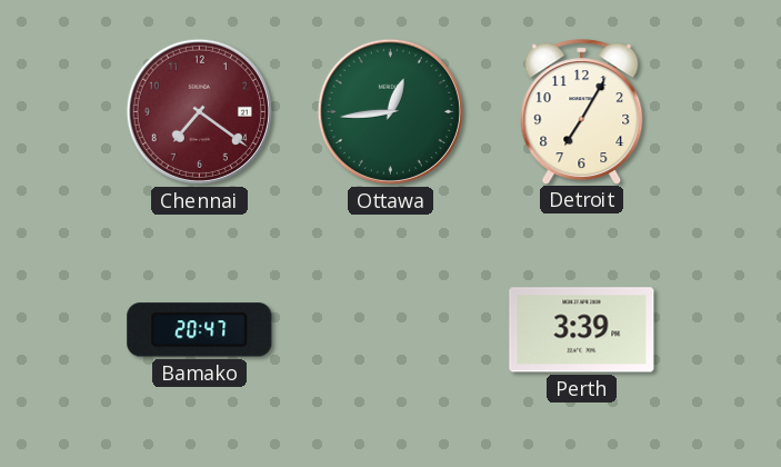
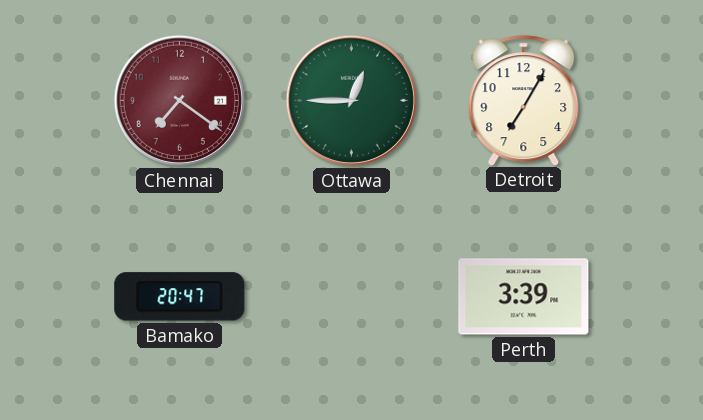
Ottawa: 12:44 -> 12:45 (351, 100)
